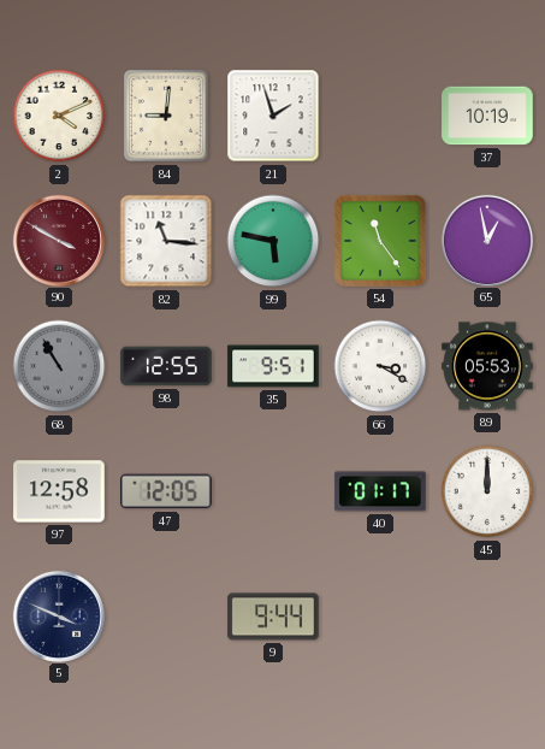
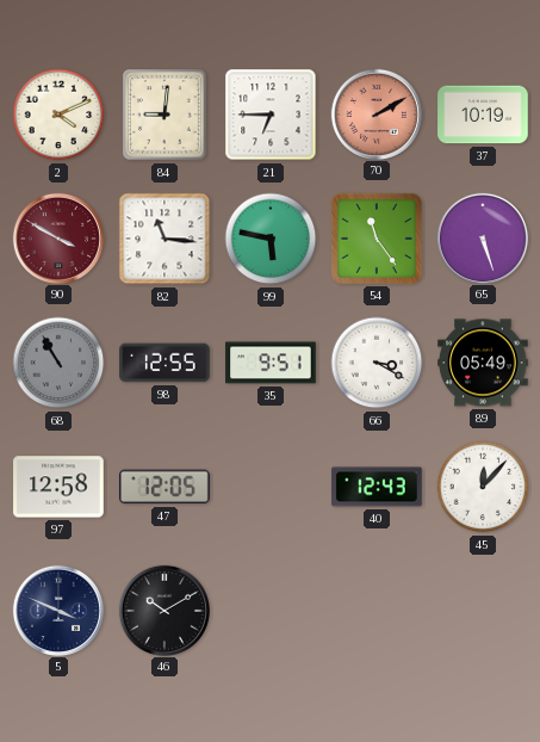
21: 1:57 -> 6:45 (271, 115)
70: none -> 2:10 (375, 113)
65: 12:58 -> 5:27 (482, 237)
89: 05:53 -> 05:49 (483, 363)
40: 01:17 -> 12:43 (377, 487)
45: 12:00 -> 12:07 (483, 487)
46: none -> 10:10 (163, 610)
9: 9:44 -> none (273, 617)
